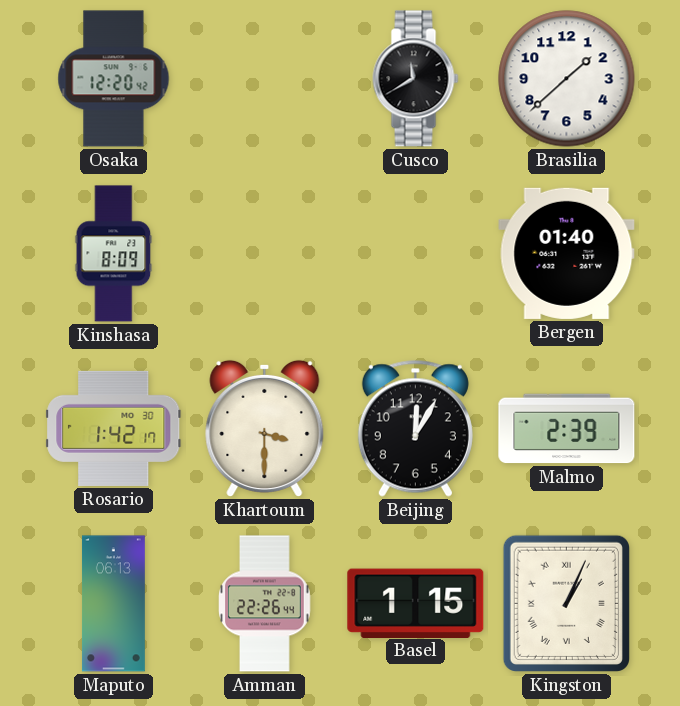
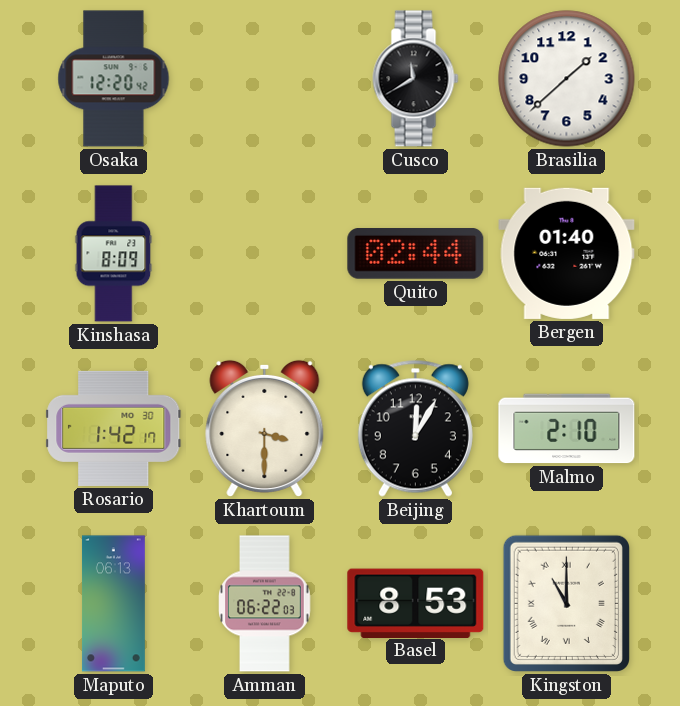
Quito: none -> 02:44 (416, 254)
Malmo: 2:39 -> 2:10 (567, 429)
Amman: 22:26 -> 06:22 (265, 604)
Basel: 1:15 -> 8:53 (416, 603)
Kingston: 1:04 -> 11:00 (566, 603)
